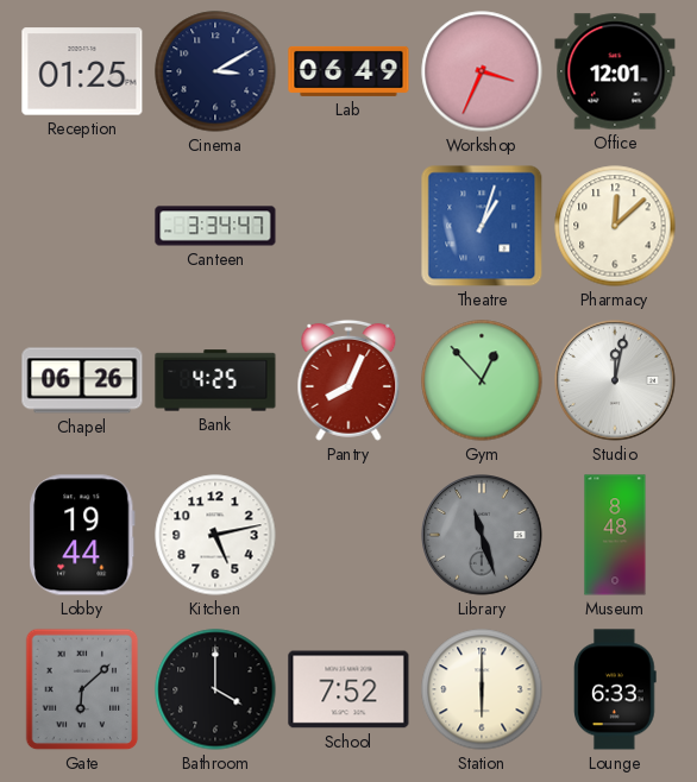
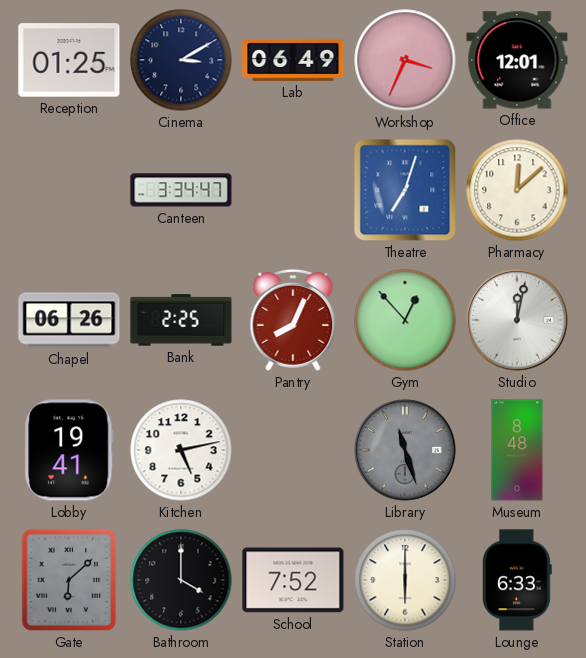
Theatre: 1:03 -> 7:03 (405, 190)
Bank: 4:25 -> 2:25 (181, 320)
Lobby: 19:44 -> 19:41 (69, 450)
